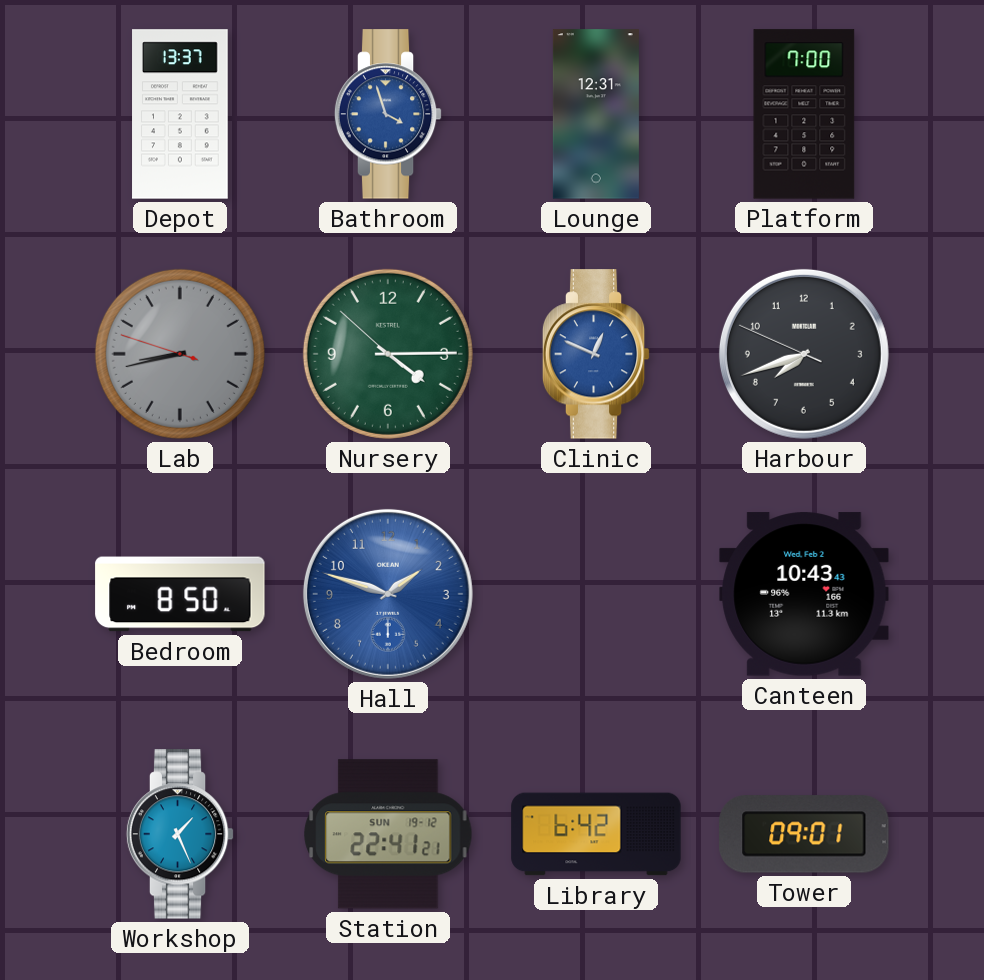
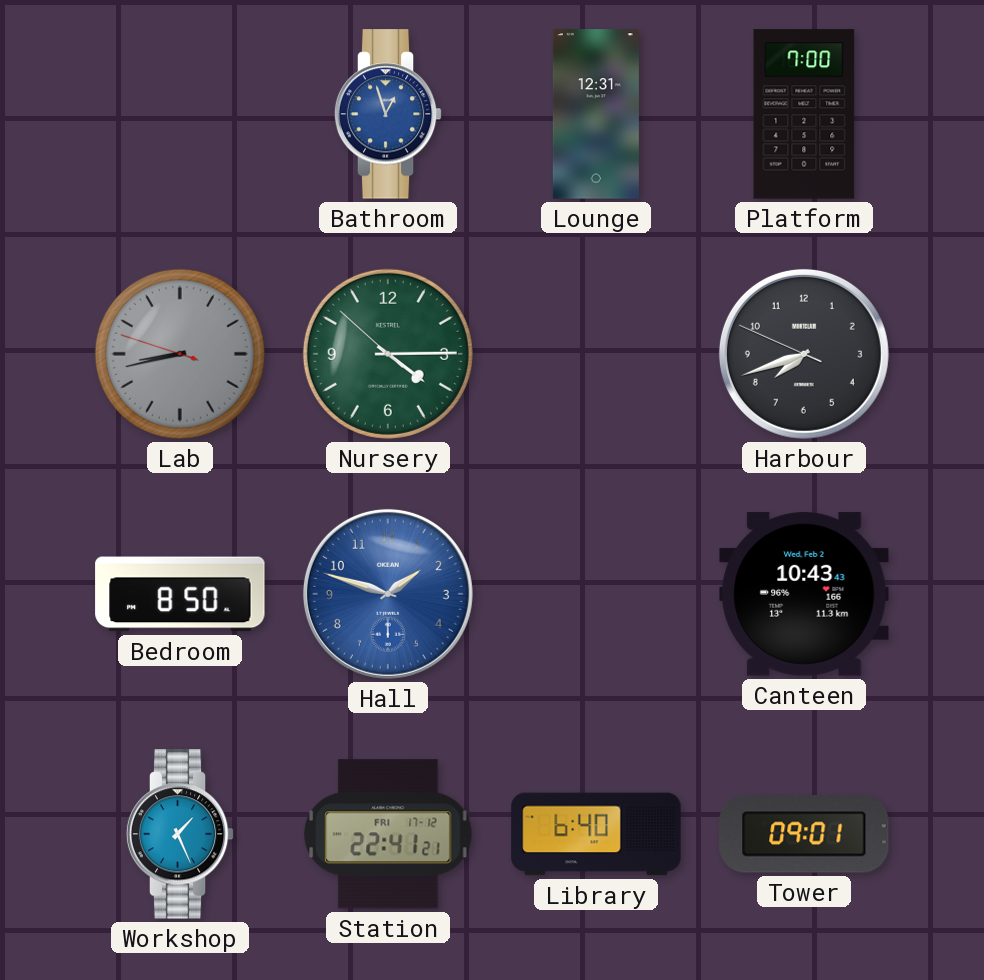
Depot: 13:37 -> none (180, 114)
Bathroom: 3:57 -> 12:57 (388, 114)
Clinic: 12:49 -> none (596, 354)
Station date: SUN 19-12 -> FRI 17-12 (388, 834)
Library: 6:42 -> 6:40 (596, 834)
